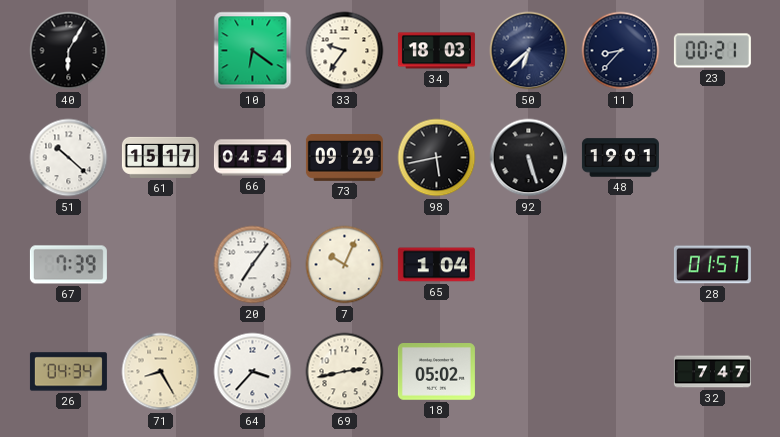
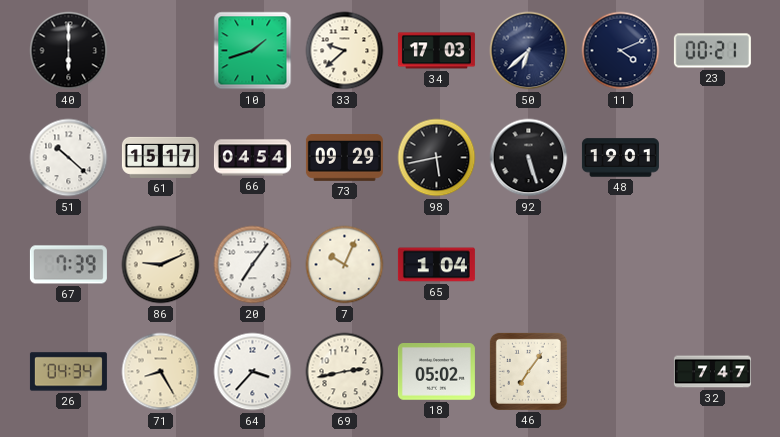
40: 6:05 -> 6:00 (69, 51)
10: 6:21 -> 1:42 (253, 51)
33: 9:36 -> 9:38 (345, 51)
34: 18:03 -> 17:03 (436, 51)
11: 8:37 -> 4:11 (621, 51)
86: none -> 9:11 (161, 265)
28: 01:57 -> none (712, 265)
46: none -> 7:06 (528, 371)
